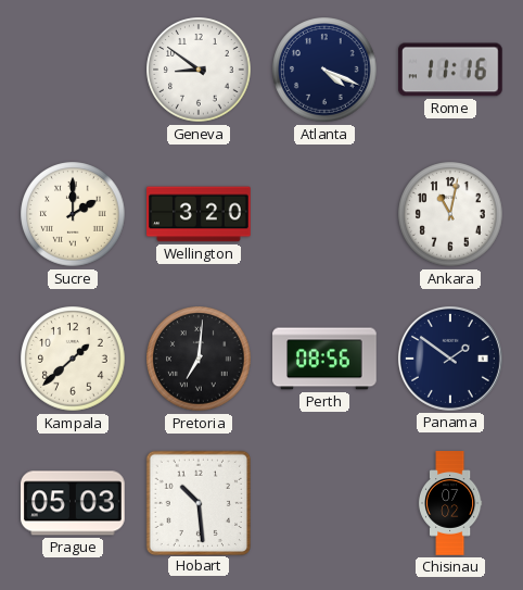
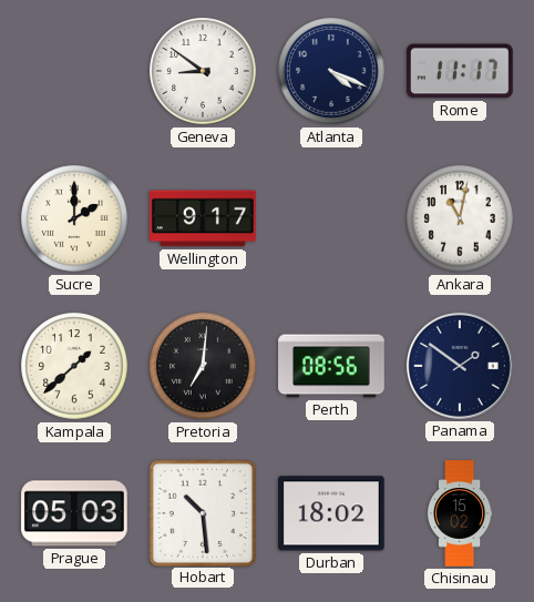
Rome: 11:16 -> 11:17 (461, 71)
Wellington: 3:20 -> 9:17 (203, 218)
Durban: none -> 18:02 (332, 513)
Chisinau: 07:02 -> 15:02 (460, 513)
